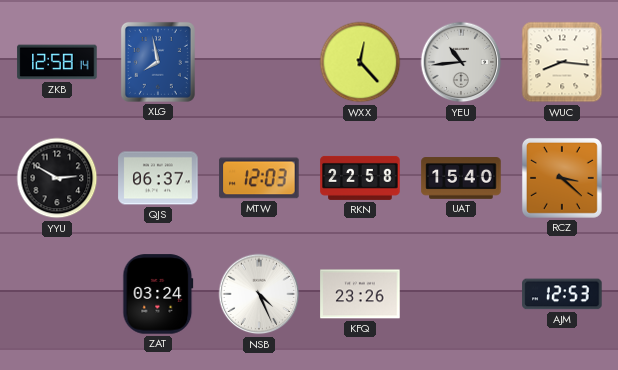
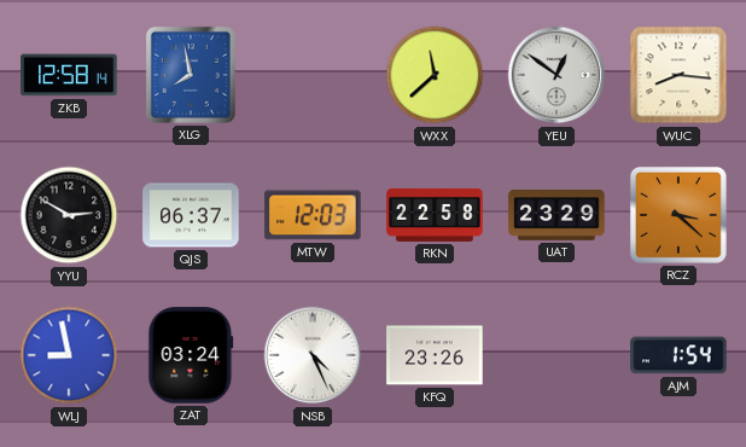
WXX: 12:23 -> 11:38 (435, 75)
YEU: 10:44 -> 12:51 (556, 75)
UAT: 15:40 -> 23:29 (556, 215)
WLJ: none -> 8:58 (69, 355)
AJM: 12:53 -> 1:54 (678, 355)
